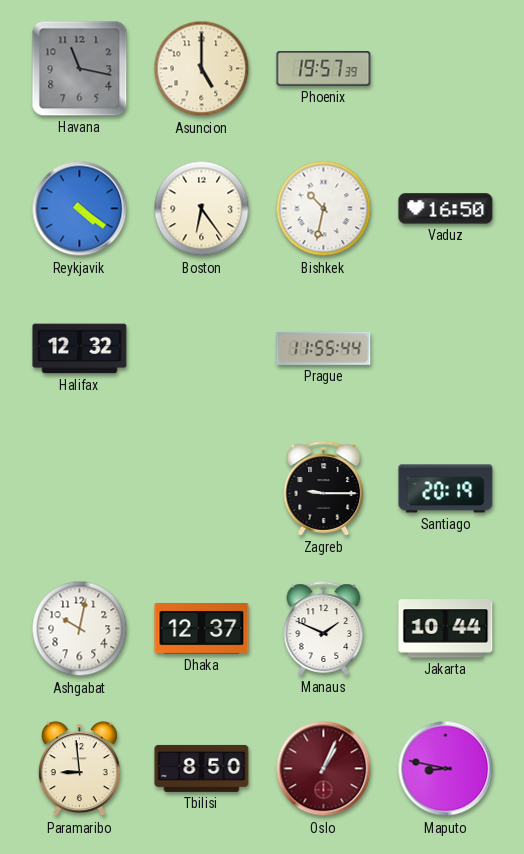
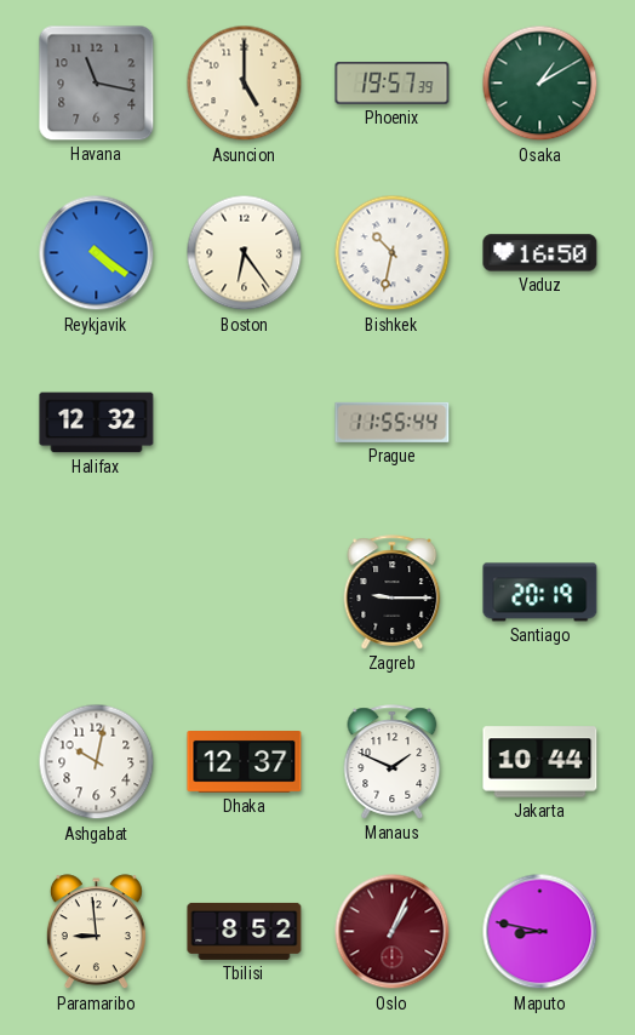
Osaka: none -> 1:10 (540, 84)
Tbilisi: 8:50 -> 8:52 (245, 931)
